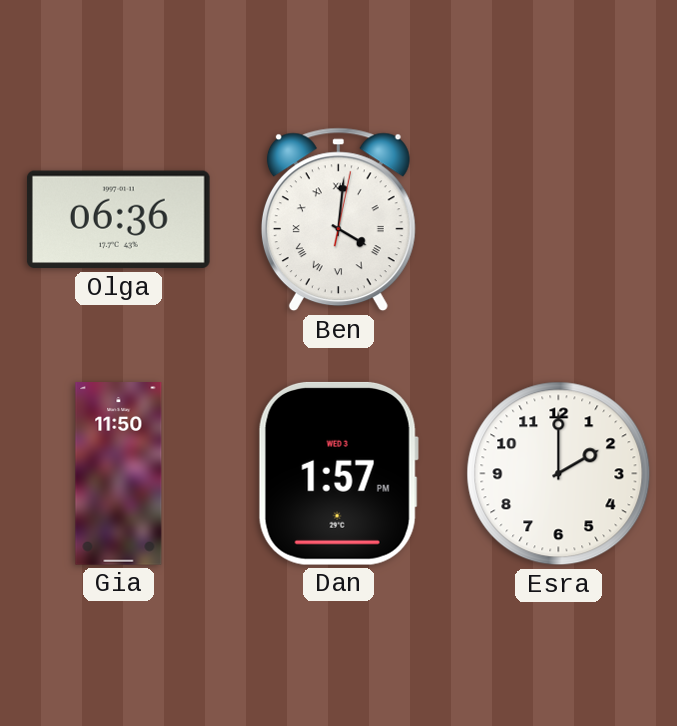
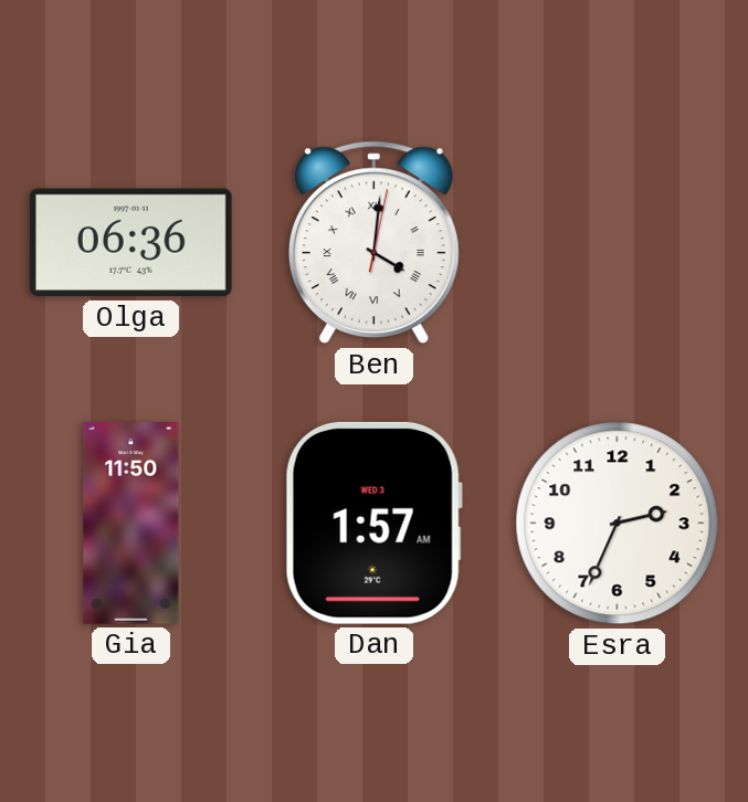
Dan: 1:57 PM -> 1:57 AM (373, 523)
Esra: 2:00 -> 2:34 (618, 524)
